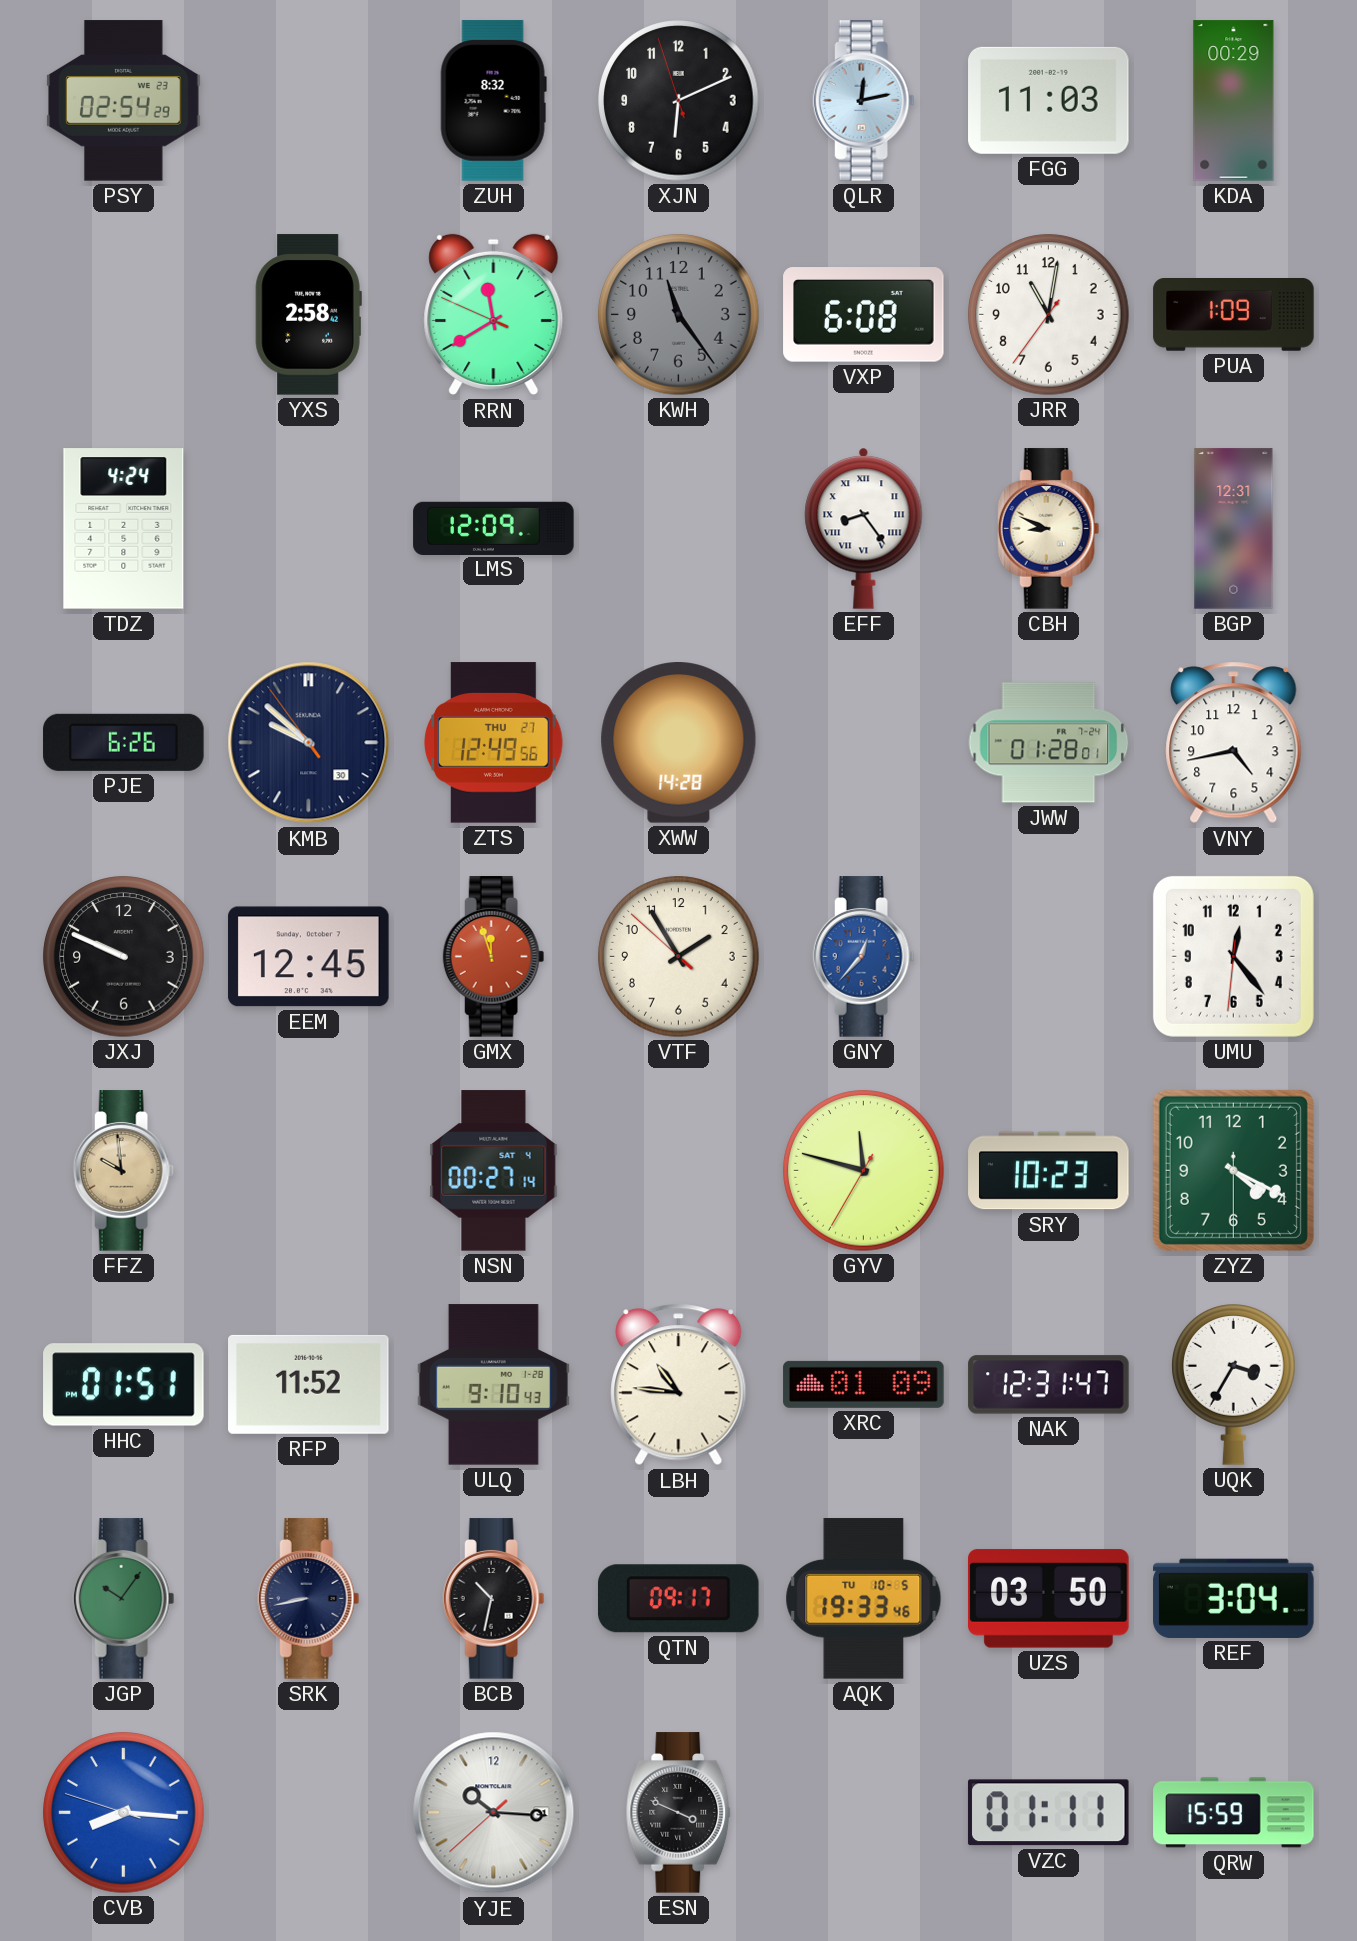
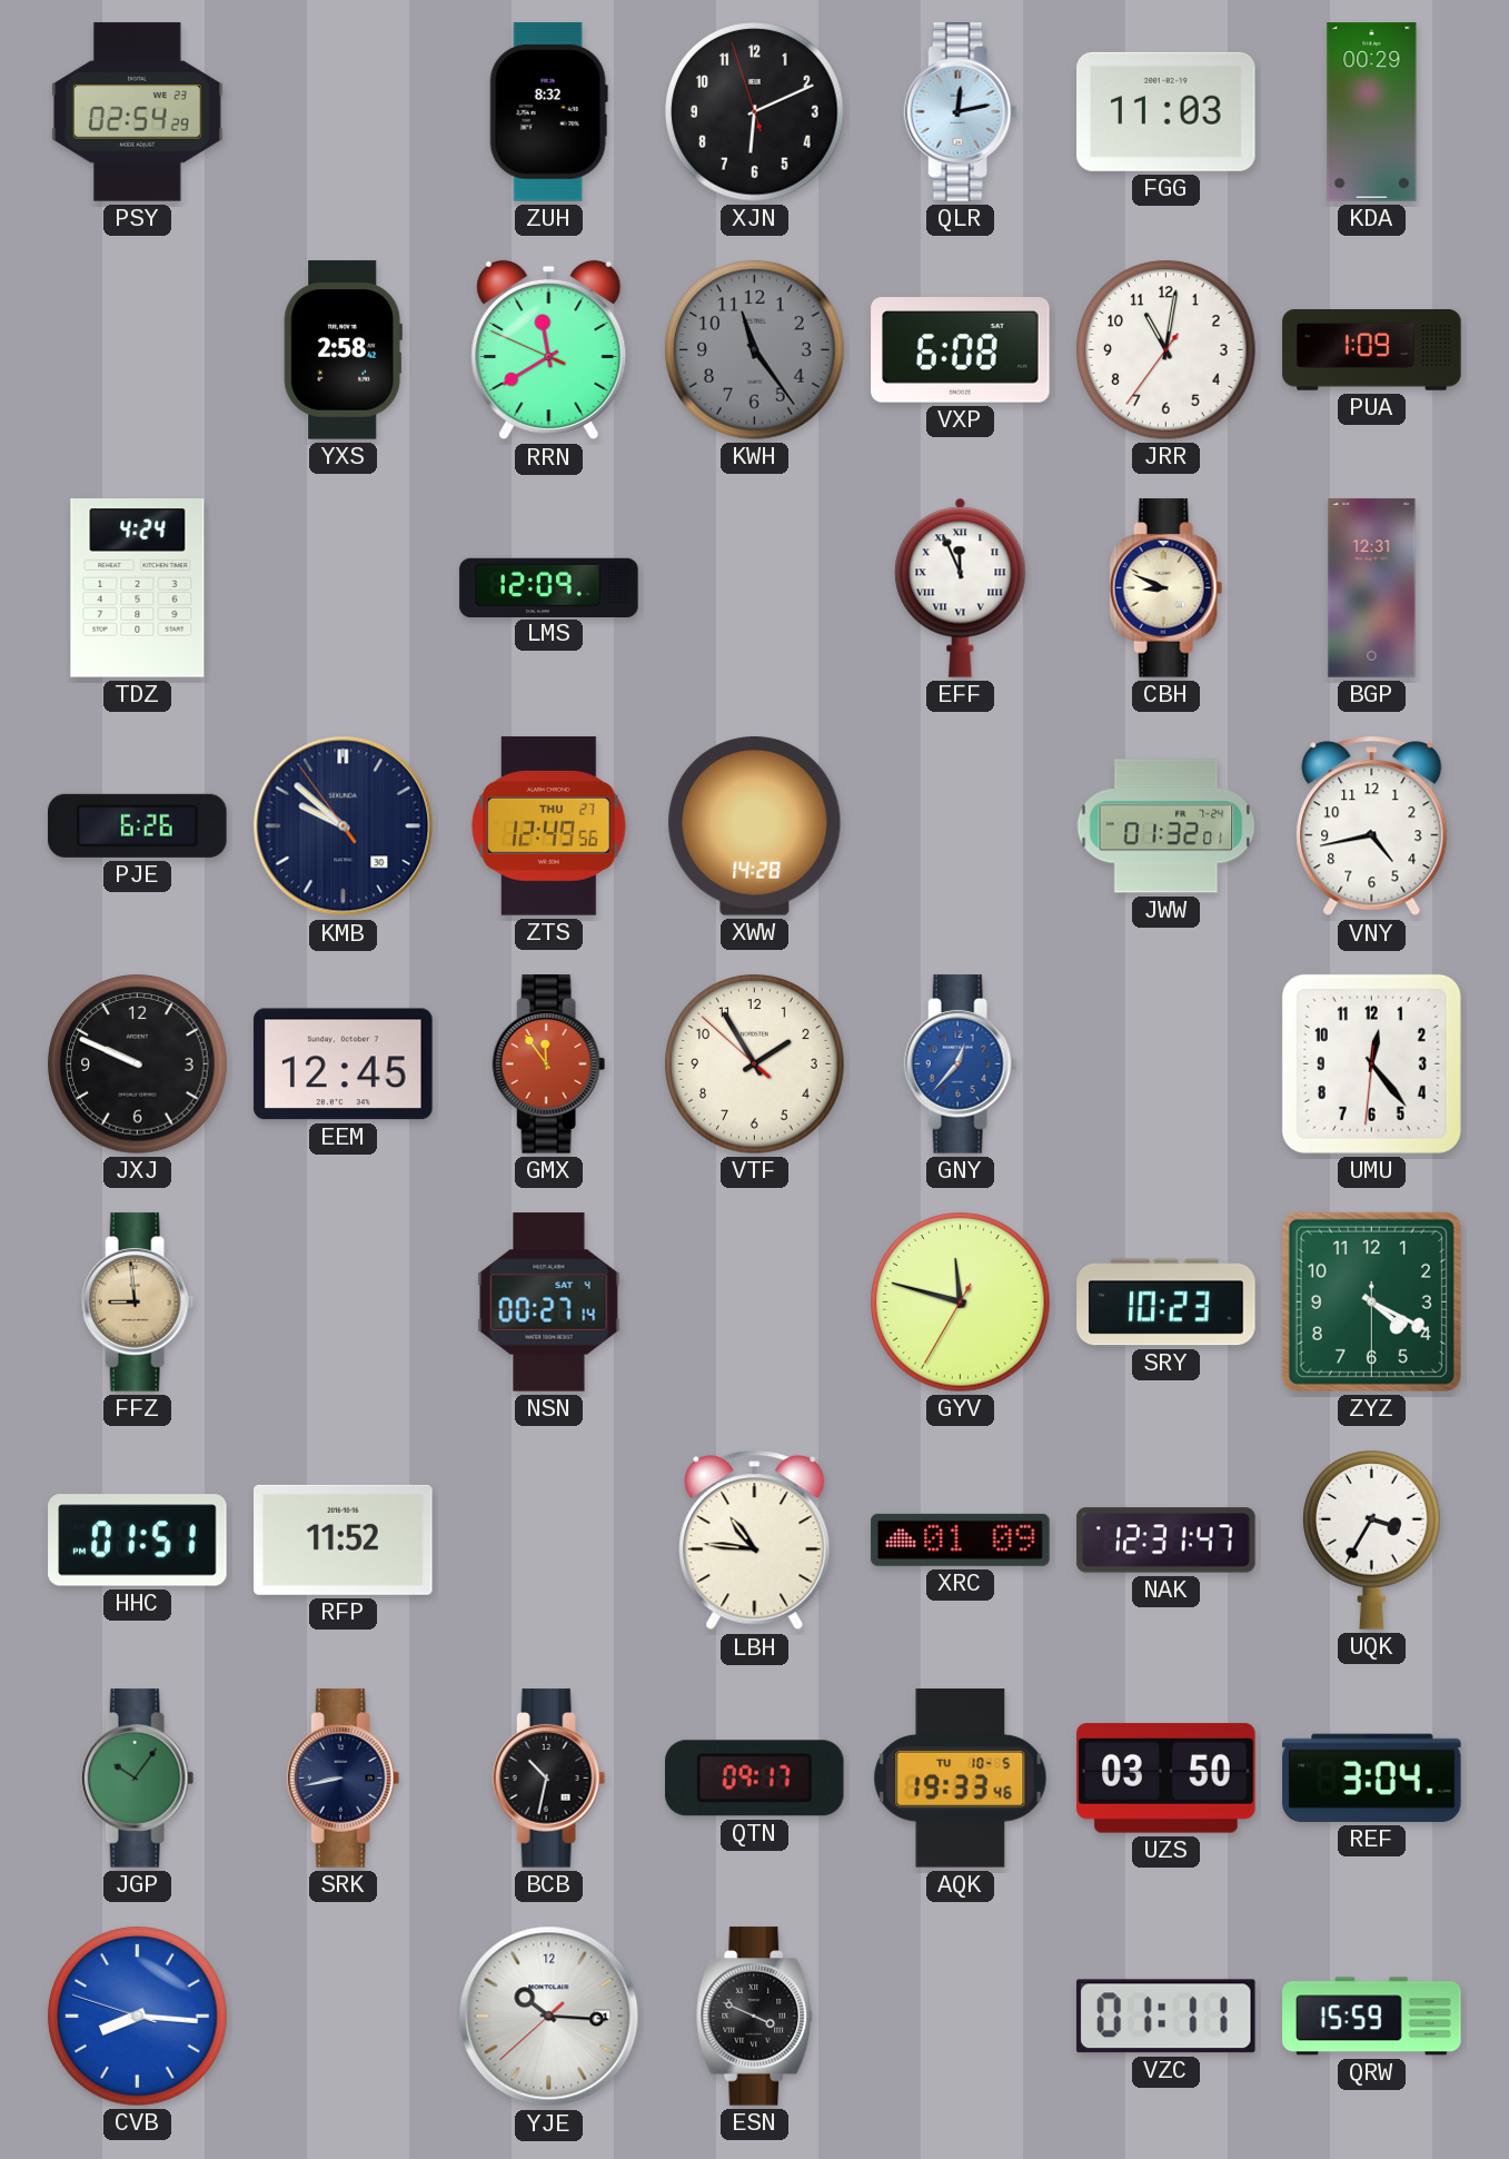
EFF: 8:24 -> 11:56 (961, 587)
JWW: 01:28 -> 01:32 (1167, 826)
GMX: 11:57 -> 11:54 (549, 1064)
FFZ: 9:59 -> 8:59 (138, 1303)
ULQ: 9:10 -> none (493, 1385)
